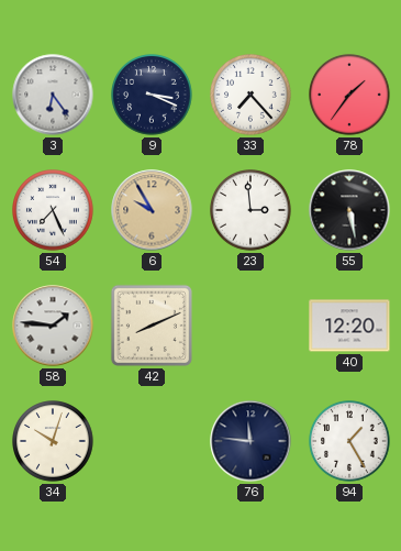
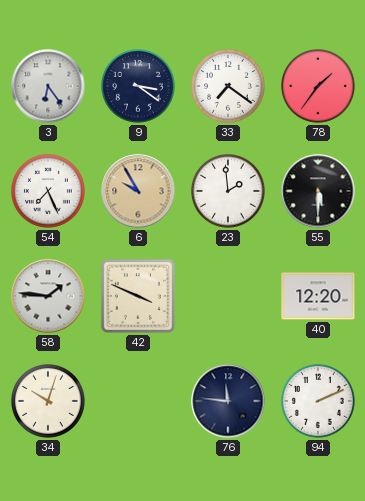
9: 3:19 -> 3:21 (139, 87)
33: 7:23 -> 7:21 (229, 87)
23: 2:59 -> 1:59 (229, 192)
55: 5:28 -> 5:30 (318, 191)
42: 8:11 -> 3:49 (138, 296)
94: 1:25 -> 2:11 (319, 402)
